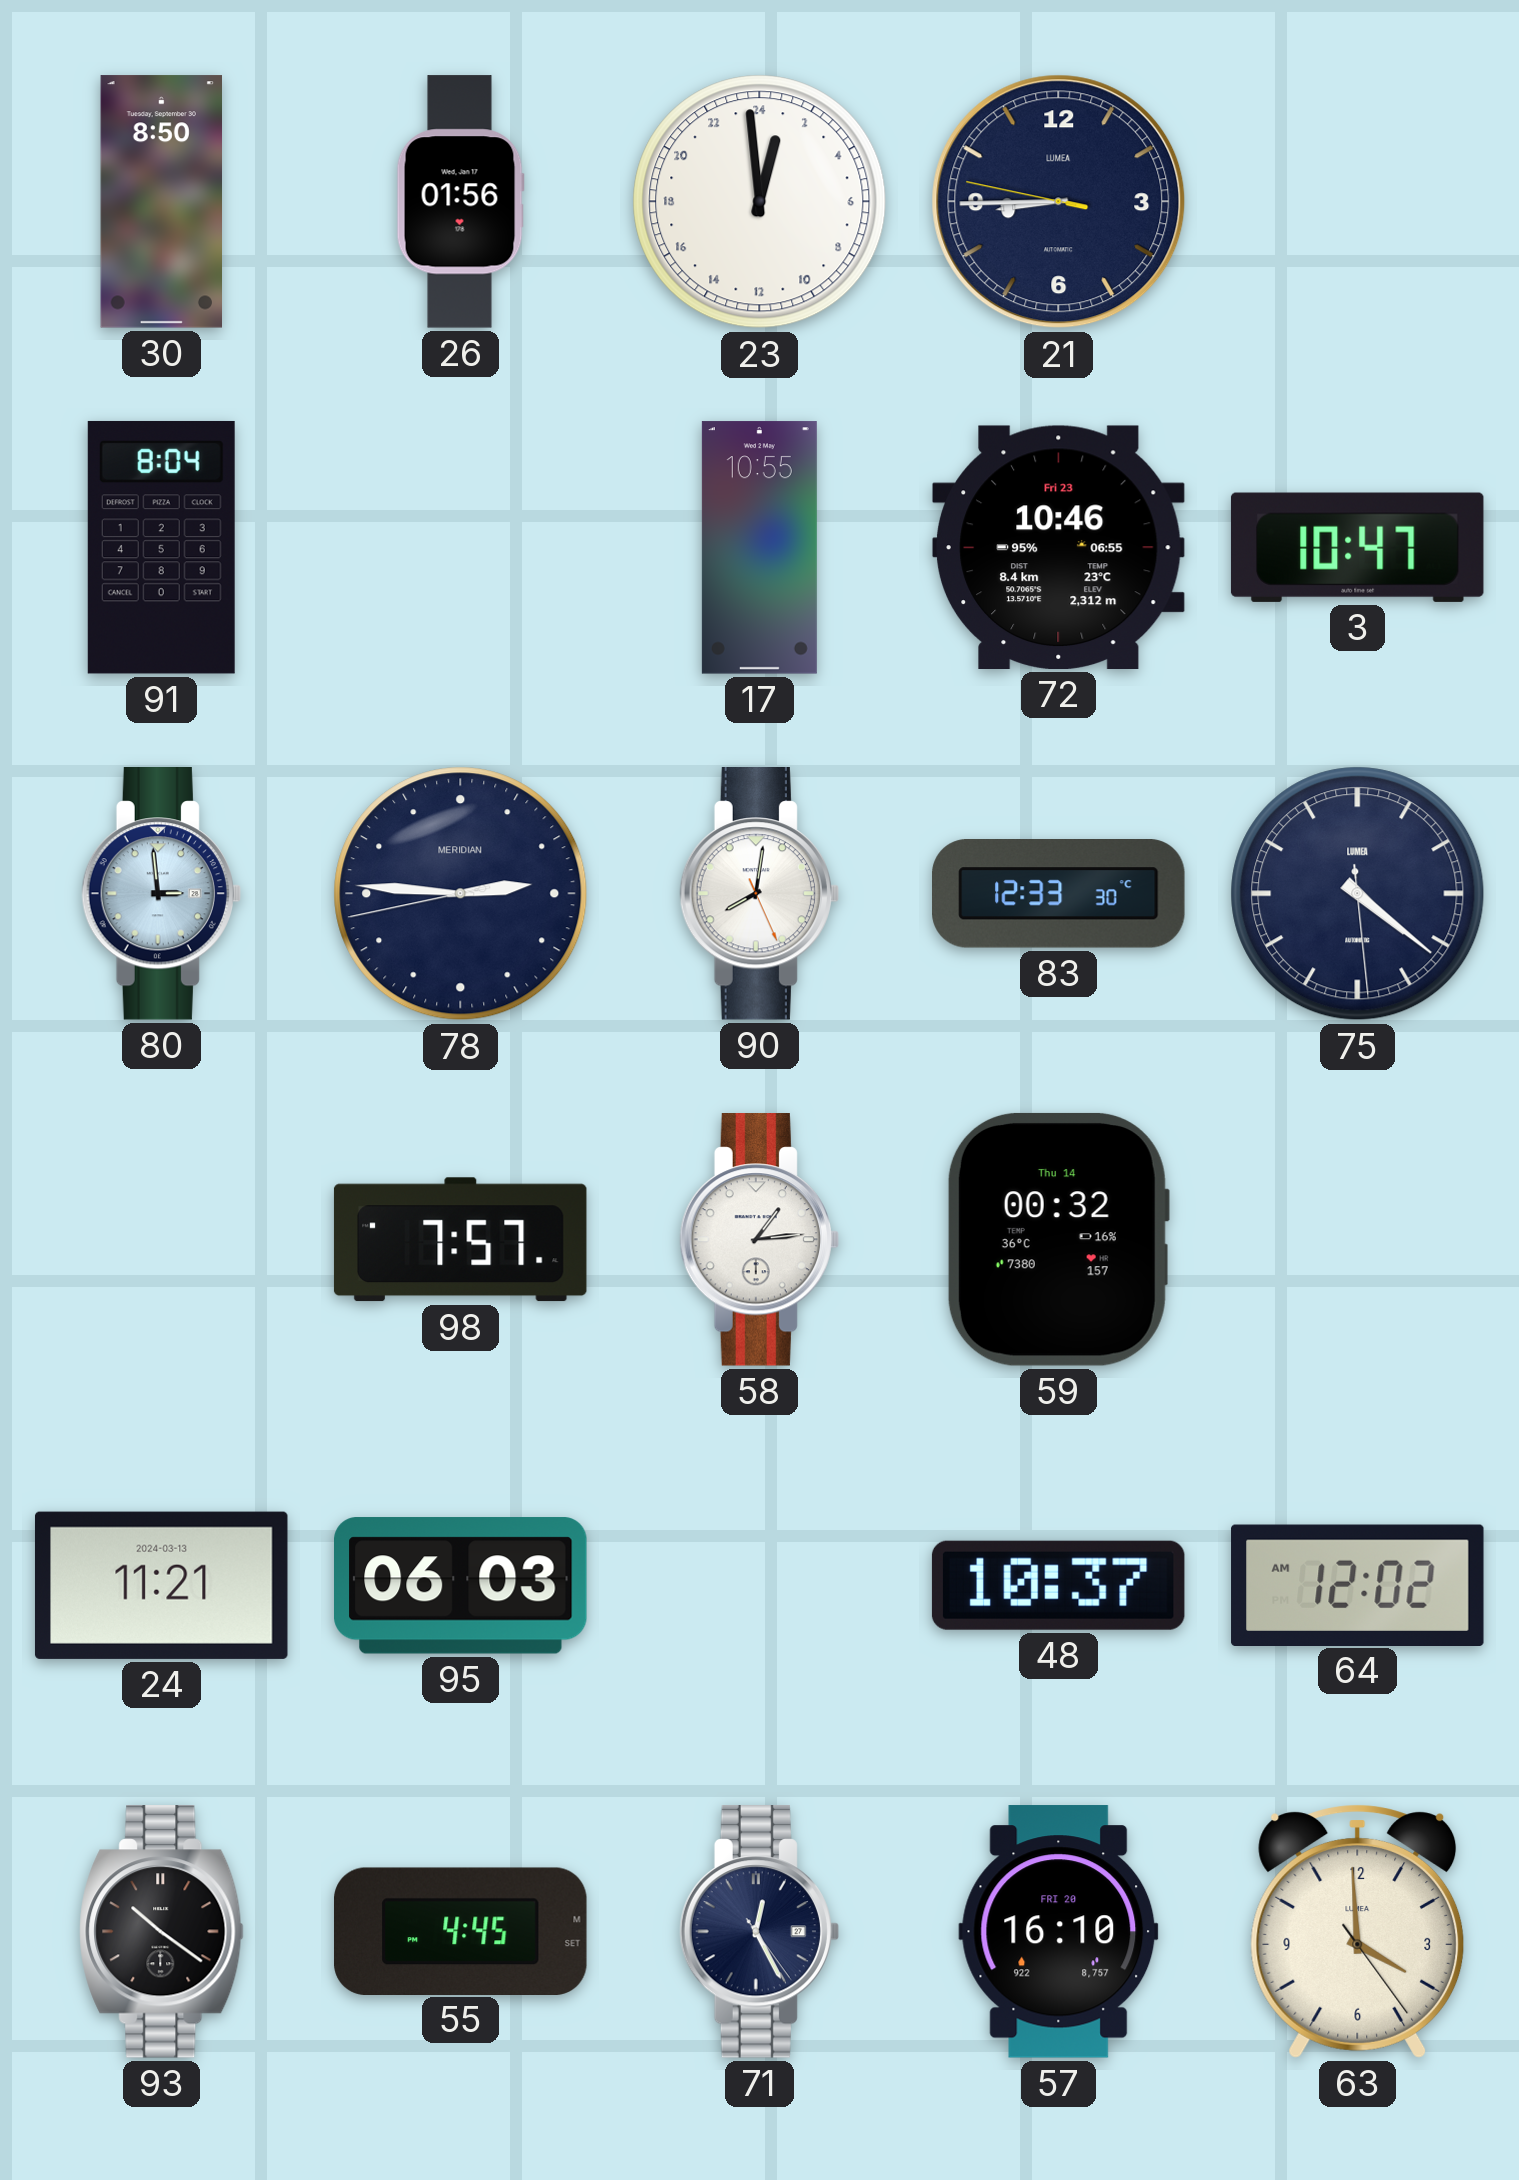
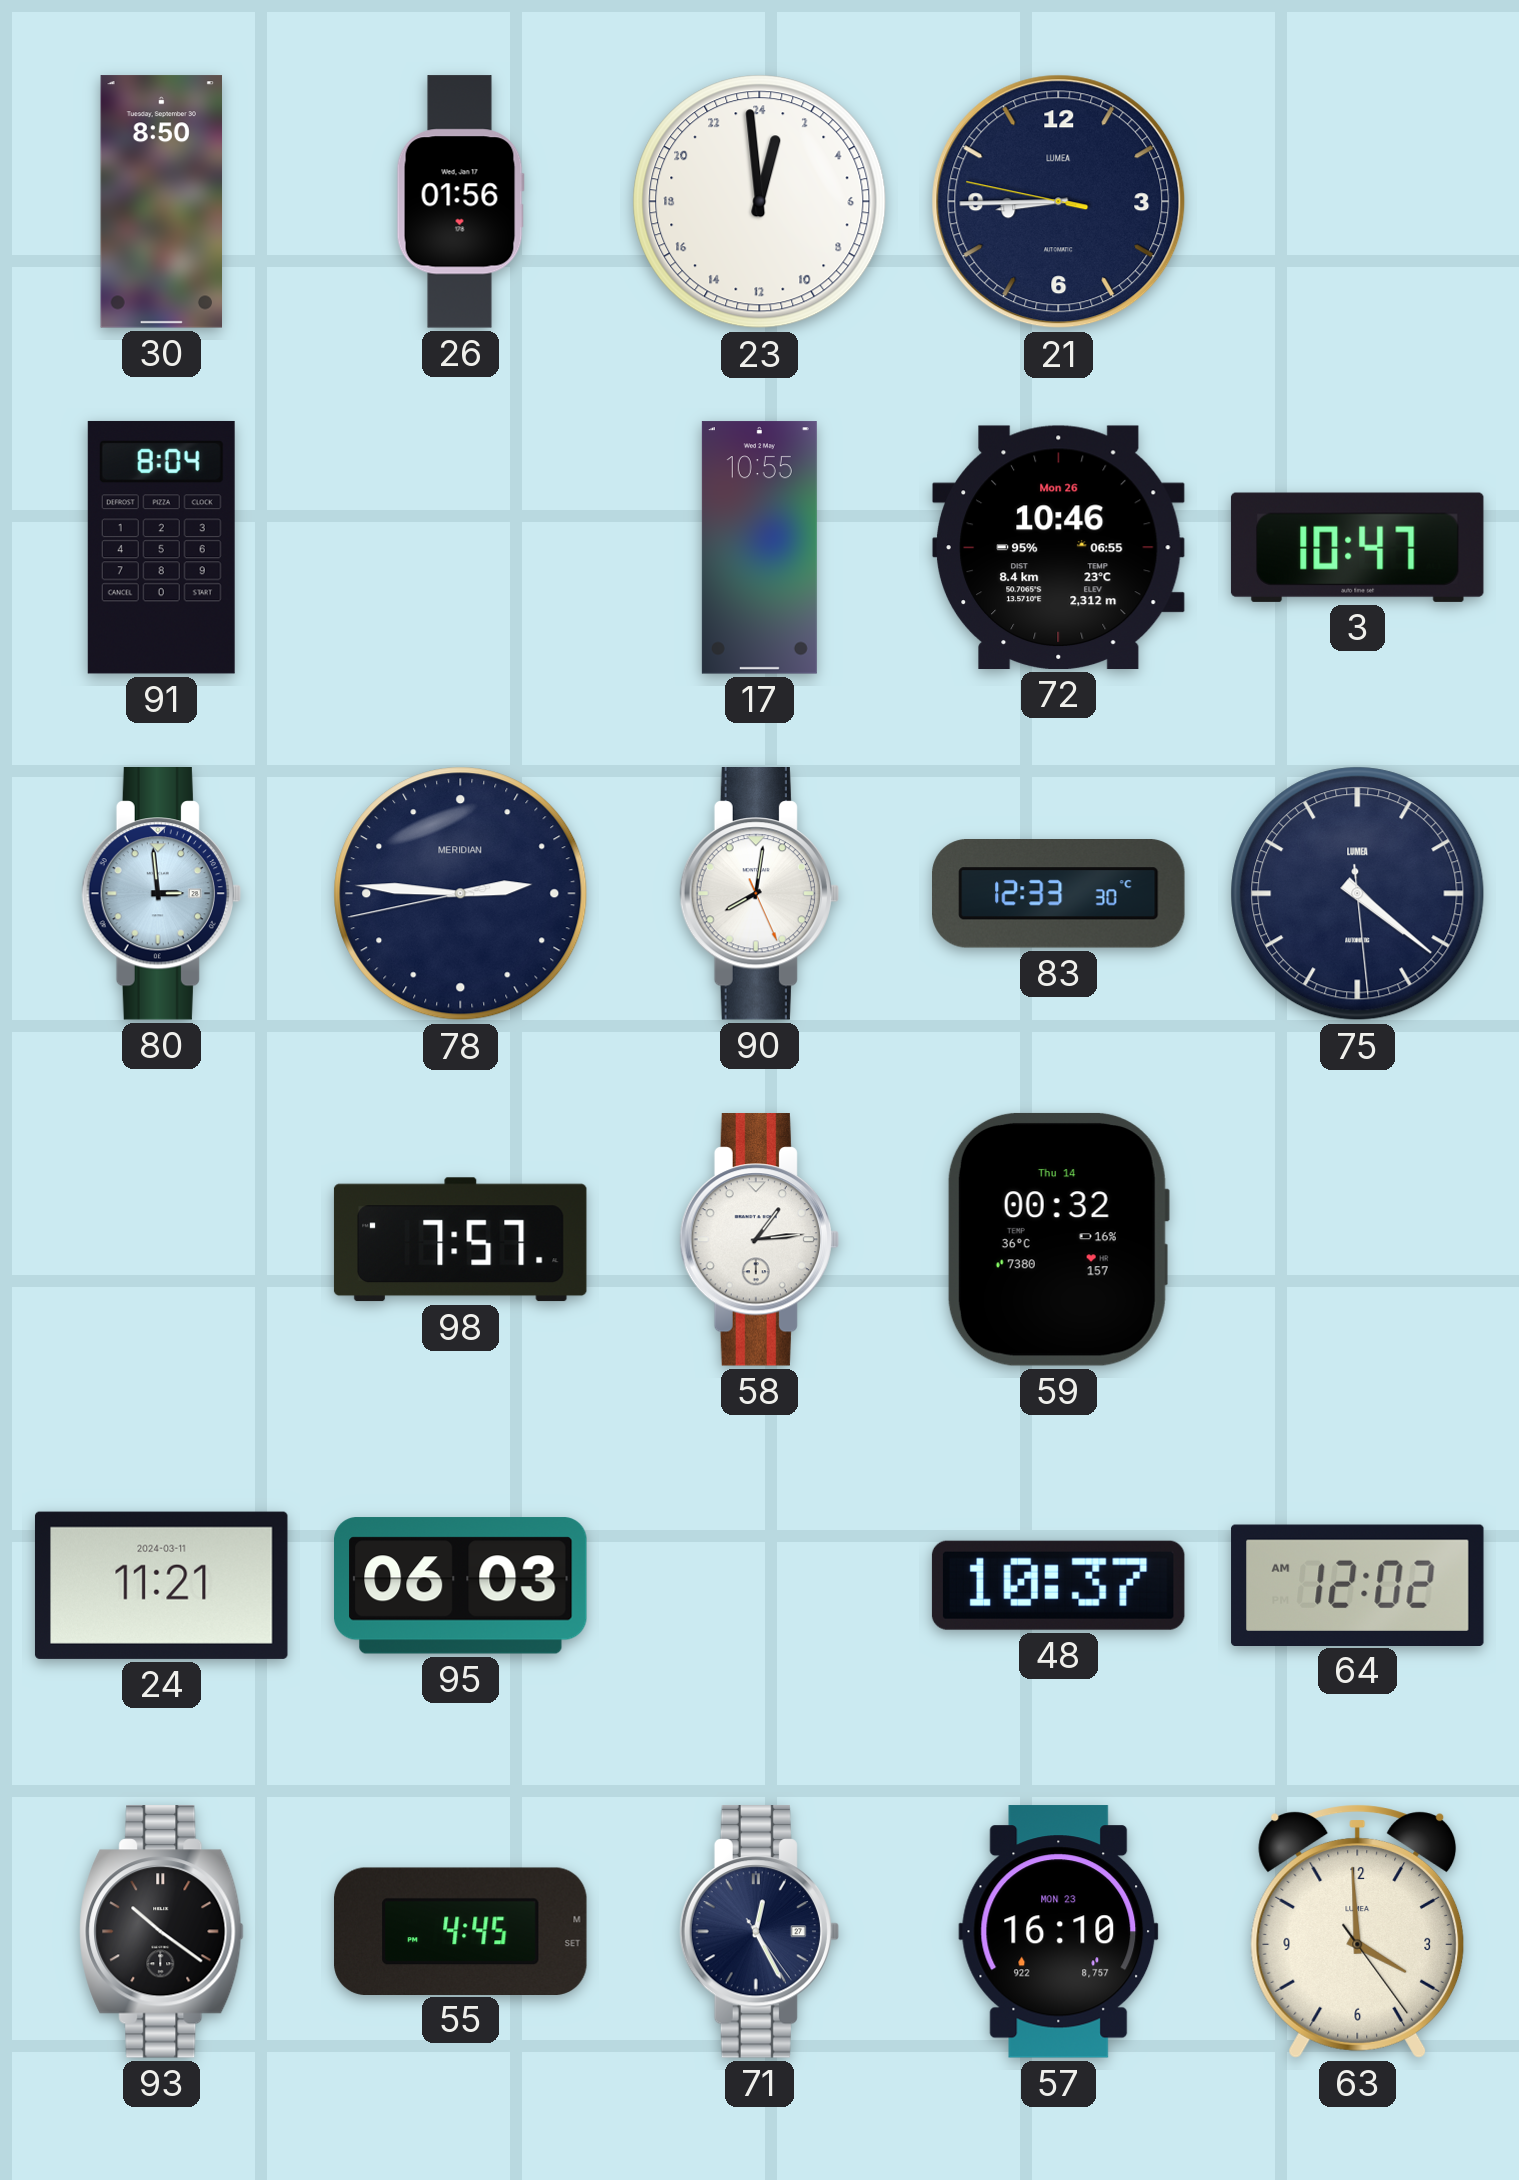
72 date: Fri 23 -> Mon 26 (1058, 547)
24 date: 2024-03-13 -> 2024-03-11 (161, 1585)
57 date: FRI 20 -> MON 23 (1059, 1932)
